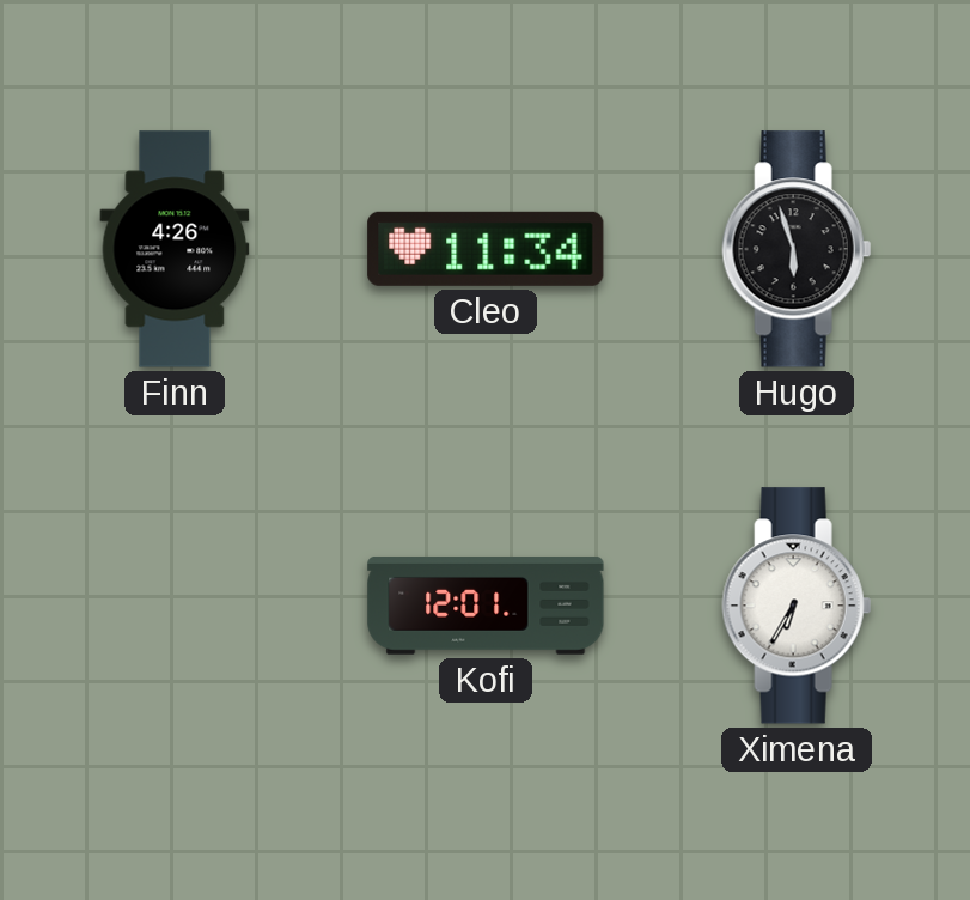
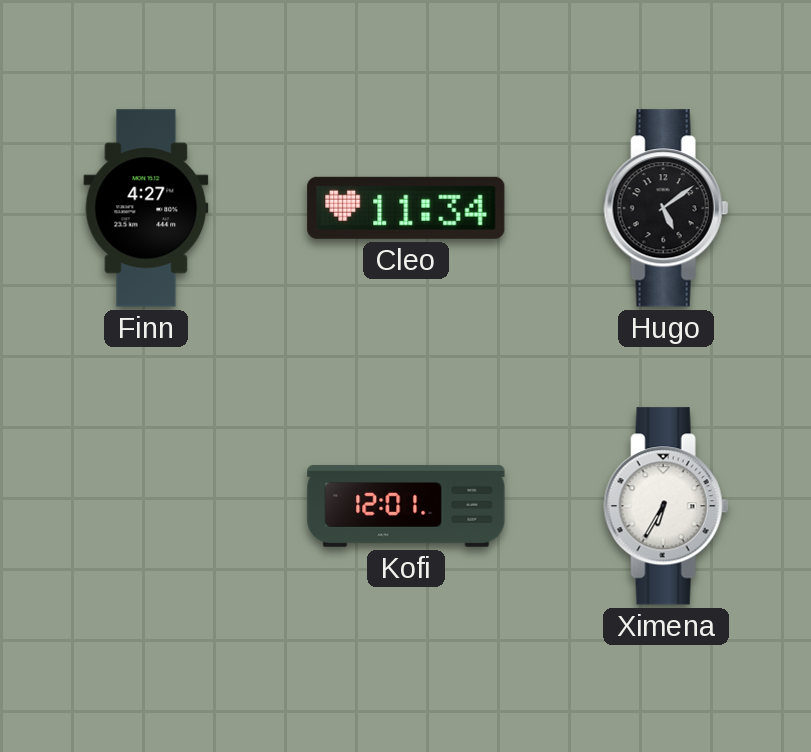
Finn: 4:26 -> 4:27 (146, 208)
Hugo: 5:57 -> 5:09 (666, 208)
